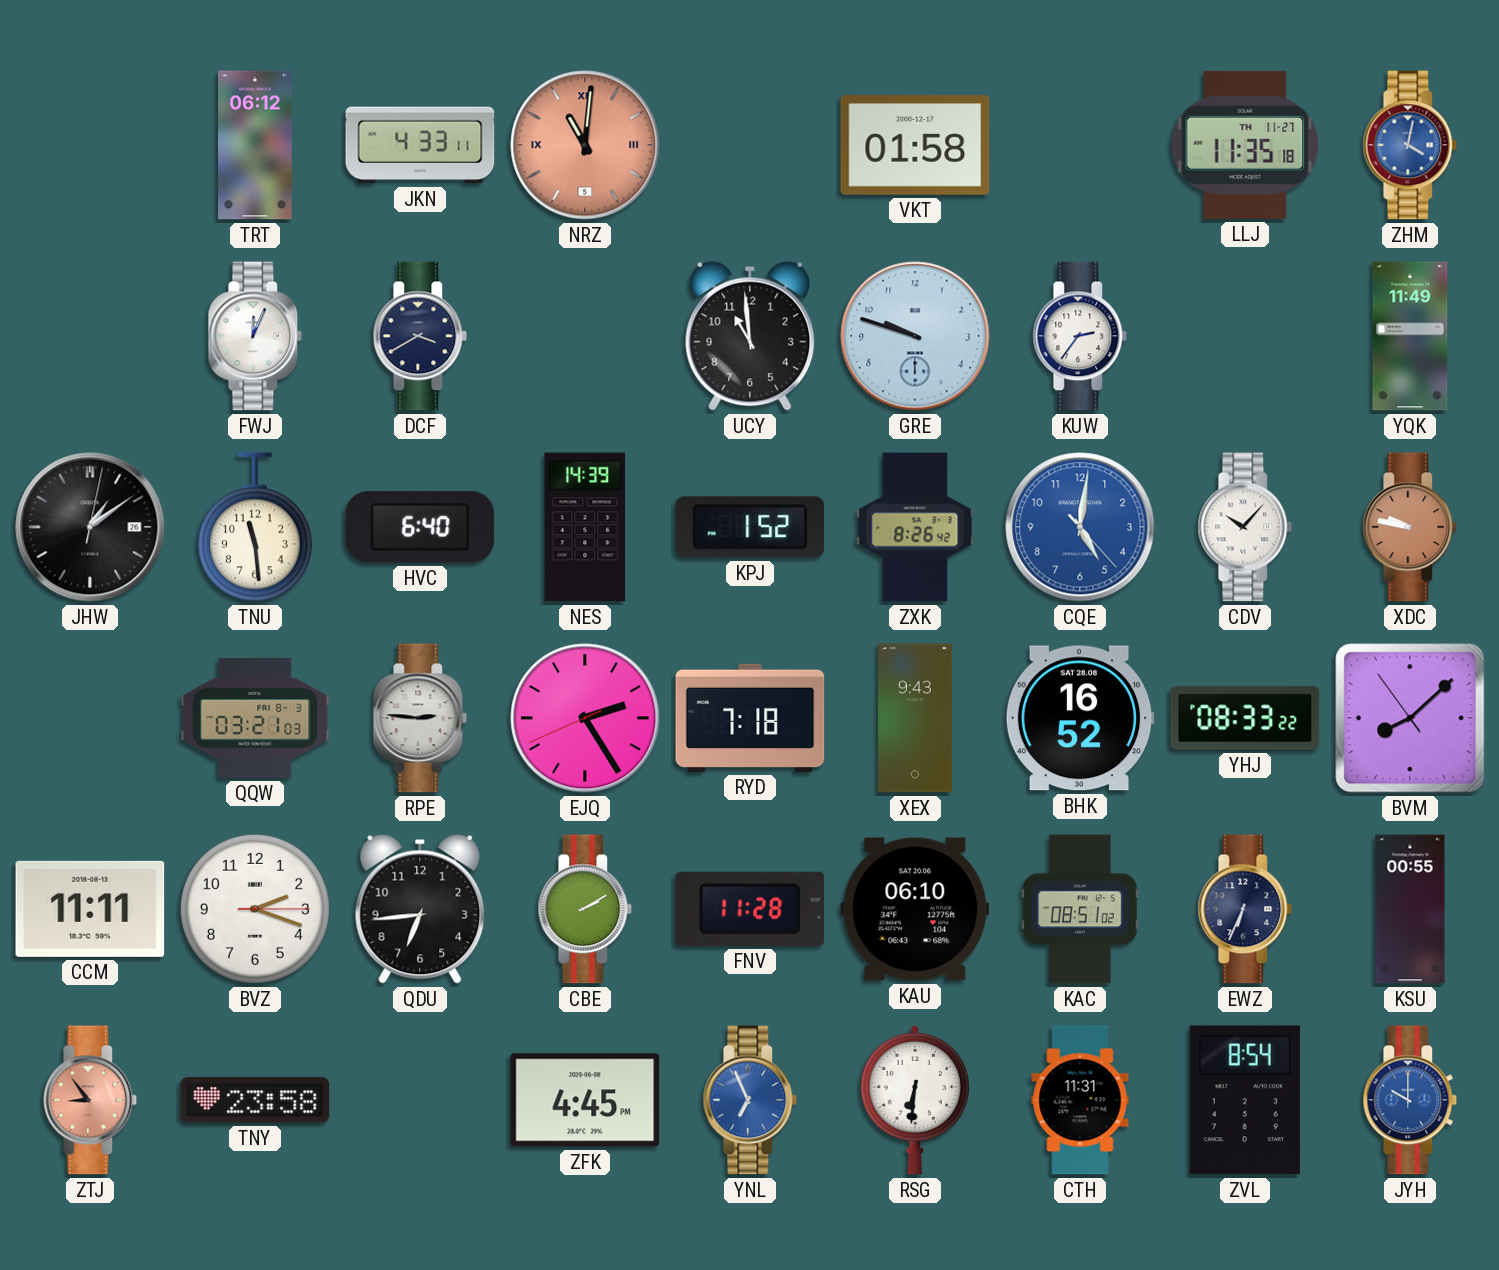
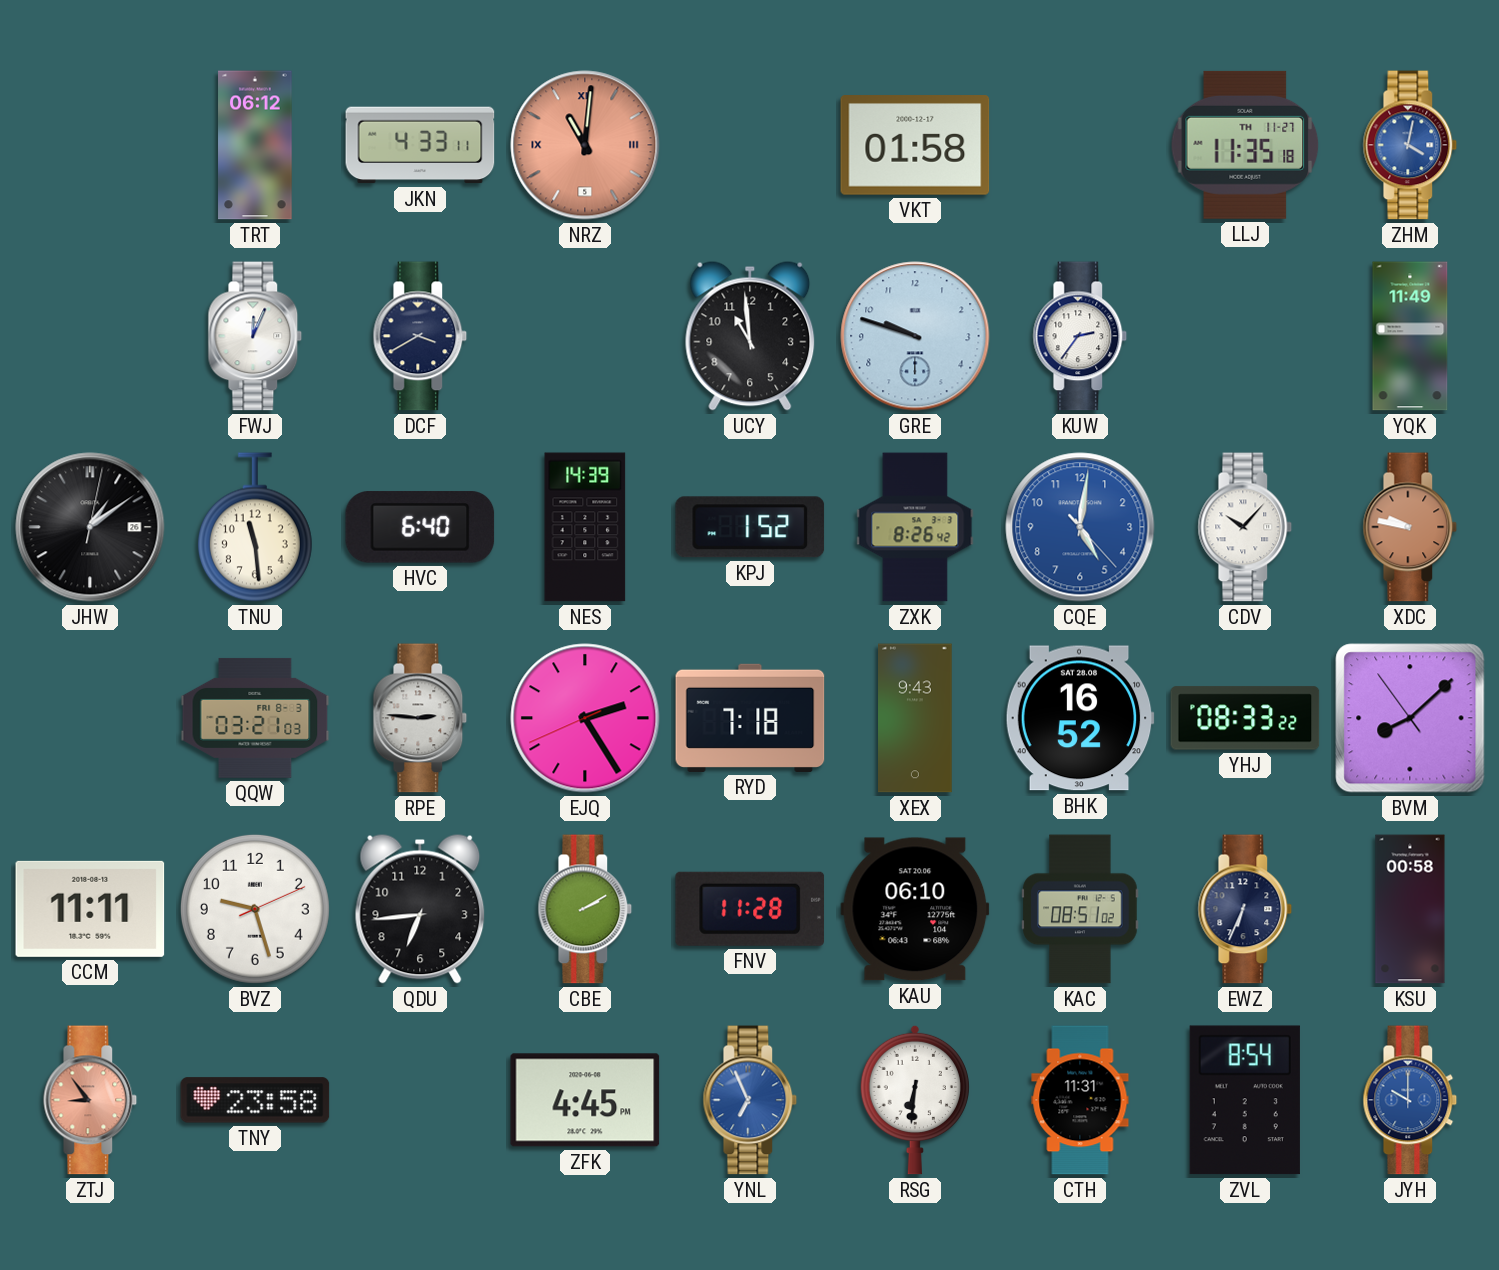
BVZ: 2:18 -> 9:27 (255, 909)
KSU: 00:55 -> 00:58 (1410, 909)
